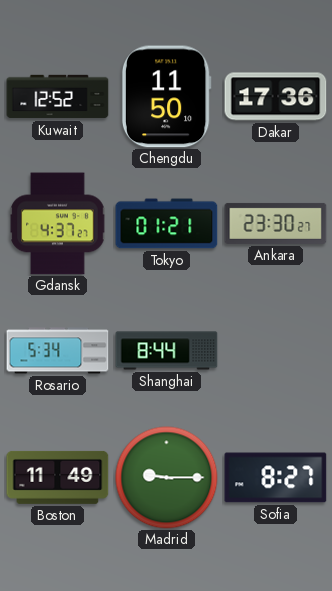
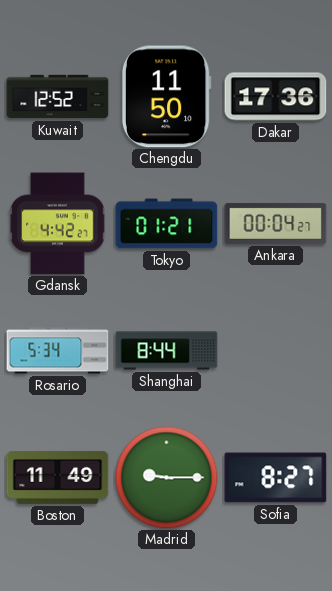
Gdansk: 4:37 -> 4:42 (58, 224)
Ankara: 23:30 -> 00:04 (276, 223)
